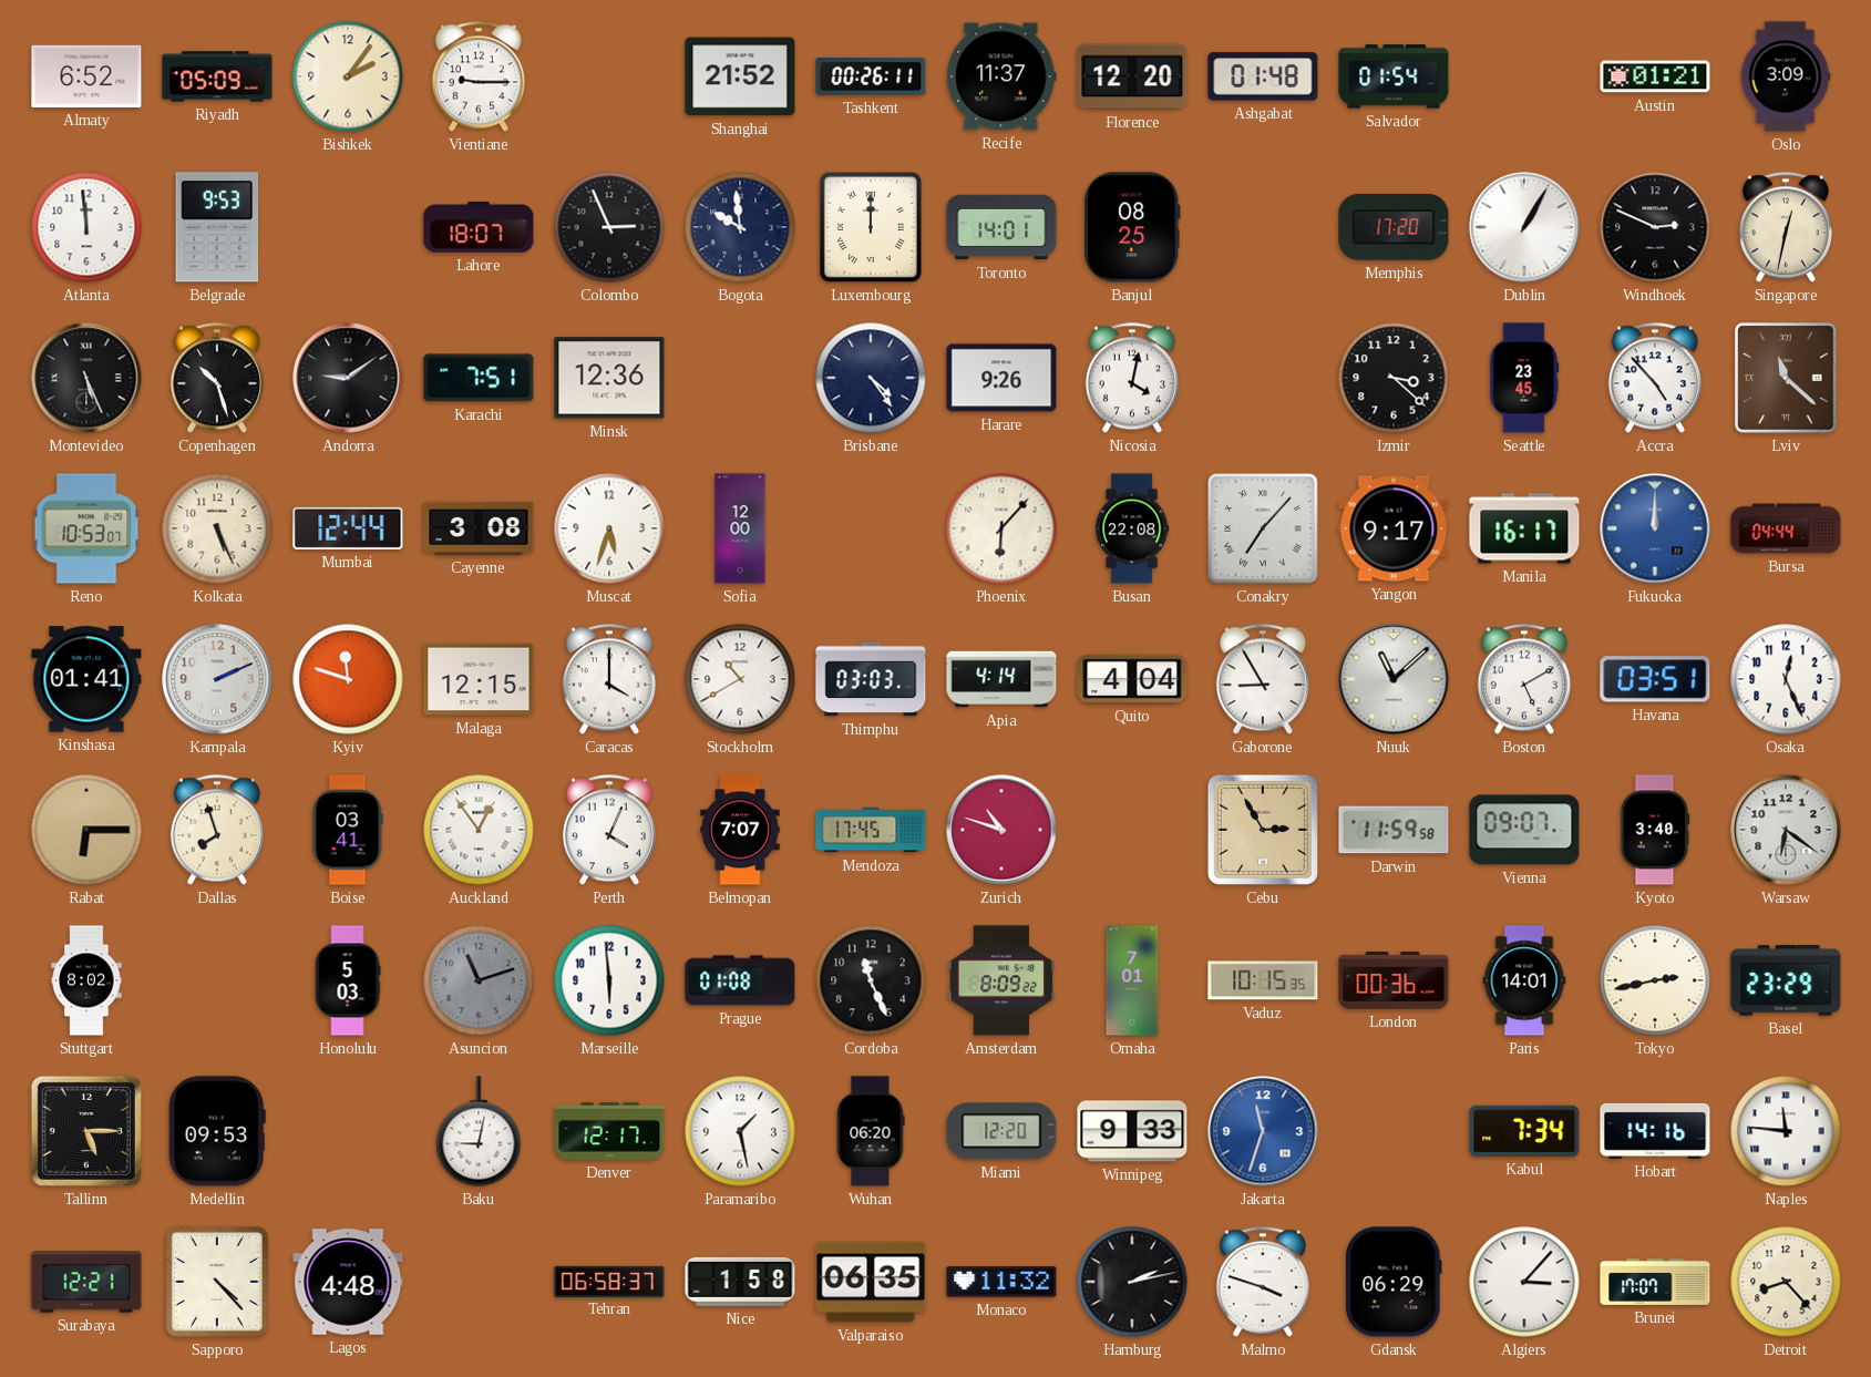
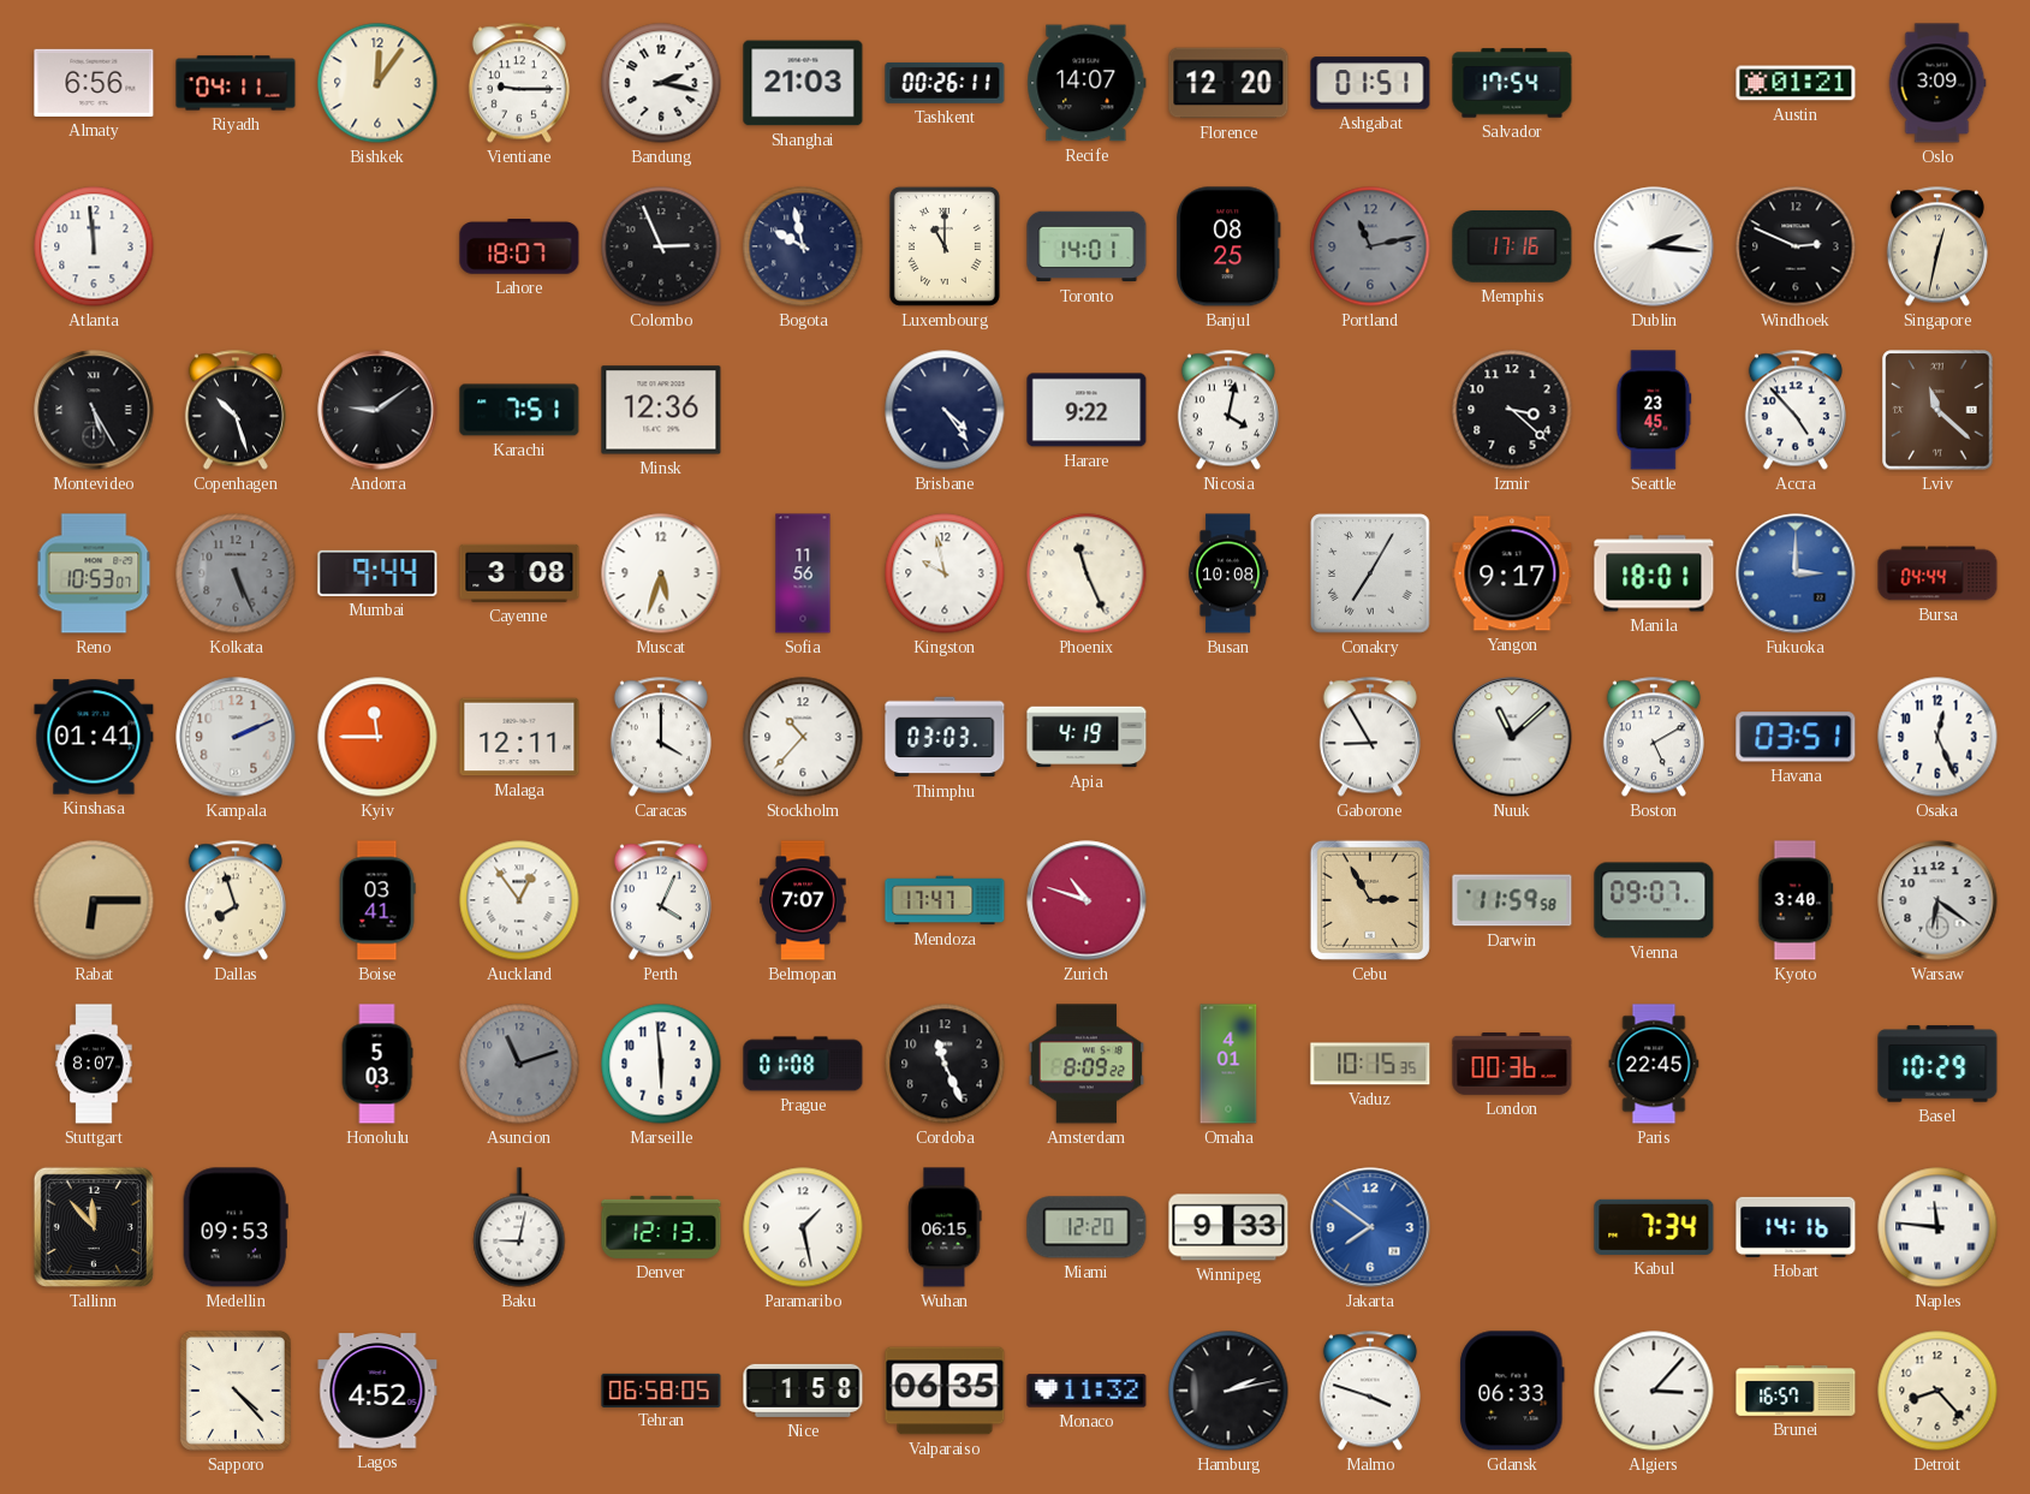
Almaty: 6:52 -> 6:56 (94, 83)
Riyadh: 05:09 -> 04:11 (236, 83)
Bishkek: 2:06 -> 12:06 (377, 83)
Bandung: none -> 2:17 (661, 83)
Shanghai: 21:52 -> 21:03 (803, 83)
Recife: 11:37 -> 14:07 (1087, 83)
Ashgabat: 01:48 -> 01:51 (1370, 83)
Salvador: 01:54 -> 17:54 (1512, 83)
Belgrade: 9:53 -> none (217, 227)
Bogota: 9:59 -> 9:58 (803, 246)
Luxembourg: 12:00 -> 11:00 (945, 246)
Portland: none -> 11:13 (1370, 246)
Memphis: 17:20 -> 17:16 (1512, 246)
Dublin: 1:05 -> 2:16 (1654, 246)
Montevideo: 5:26 -> 5:25 (94, 410)
Harare: 9:26 -> 9:22 (1087, 410)
Kolkata dial: cream -> grey (236, 573)
Mumbai: 12:44 -> 9:44 (377, 573)
Sofia: 12:00 -> 11:56 (803, 573)
Kingston: none -> 9:58 (945, 573)
Phoenix: 6:07 -> 11:26 (1087, 573)
Busan: 22:08 -> 10:08 (1228, 573)
Conakry: 7:07 -> 7:05 (1371, 575)
Manila: 16:17 -> 18:01 (1654, 573)
Fukuoka: 12:00 -> 3:00 (1796, 573)
Kyiv: 11:48 -> 11:45 (377, 737)
Malaga: 12:15 -> 12:11 (519, 737)
Stockholm: 10:40 -> 10:37 (803, 737)
Apia: 4:14 -> 4:19 (1087, 737)
Quito: 4:04 -> none (1132, 679)
Mendoza: 17:45 -> 17:47 (945, 900)
Stuttgart: 8:02 -> 8:07 (94, 1064)
Omaha: 7:01 -> 4:01 (1228, 1064)
Paris: 14:01 -> 22:45 (1654, 1064)
Tokyo: 2:43 -> none (1655, 980)
Basel: 23:29 -> 10:29 (1937, 1064)
Tallinn: 5:15 -> 11:53 (94, 1227)
Denver: 12:17 -> 12:13 (661, 1227)
Wuhan: 06:20 -> 06:15 (945, 1227)
Jakarta: 11:33 -> 7:51 (1370, 1227)
Surabaya: 12:21 -> none (86, 1282)
Lagos: 4:48 -> 4:52 (377, 1391)
Tehran: 06:58:37 -> 06:58:05 (661, 1389)
Gdansk: 06:29 -> 06:33 (1512, 1391)
Brunei: 17:07 -> 16:57 (1796, 1391)
